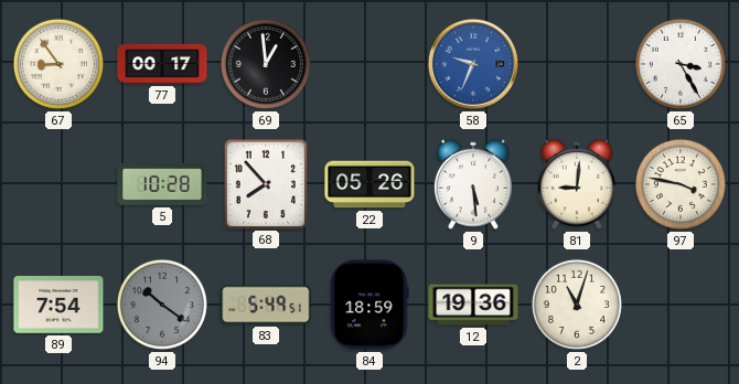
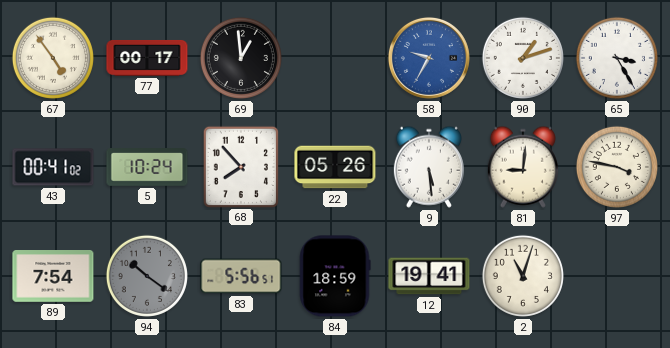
67: 8:54 -> 4:54 (53, 58)
58: 9:34 -> 9:35 (429, 58)
90: none -> 1:12 (523, 58)
43: none -> 00:41 (53, 167)
5: 10:28 -> 10:24 (147, 167)
83: 5:49 -> 5:56 (241, 276)
12: 19:36 -> 19:41 (429, 276)
